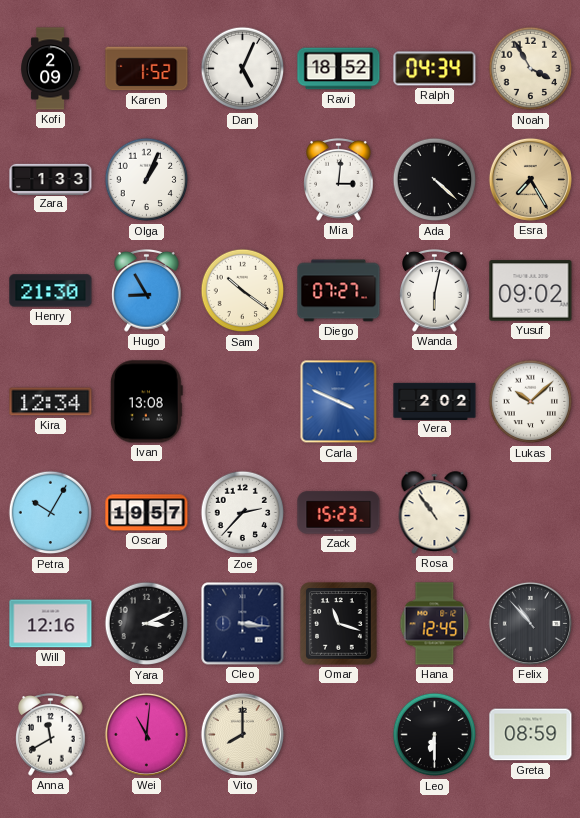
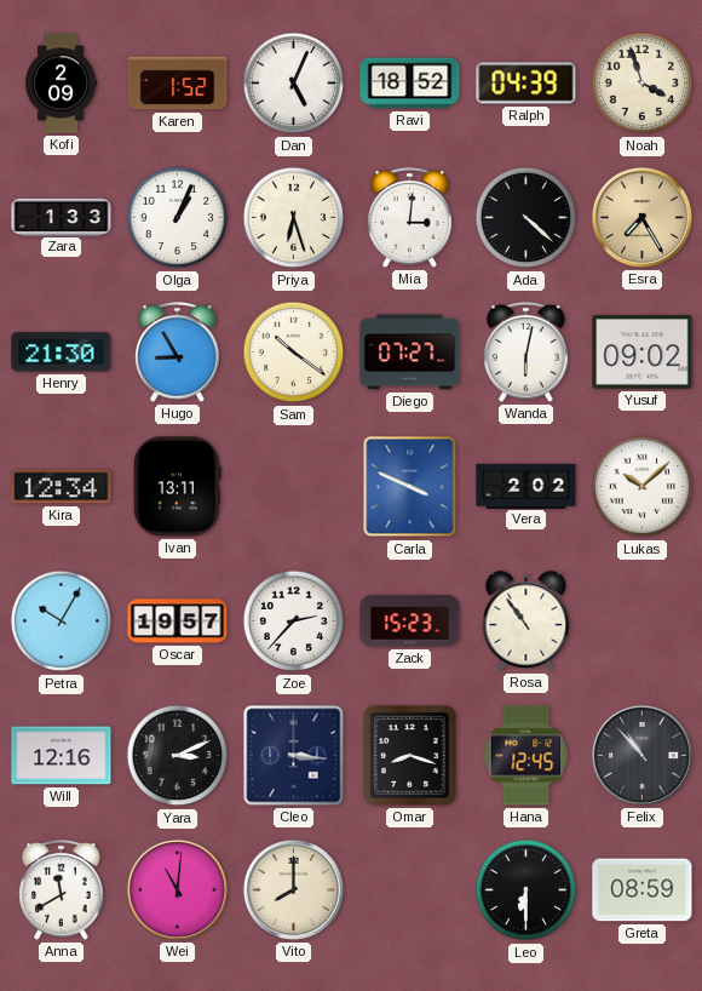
Ralph: 04:34 -> 04:39 (526, 84)
Noah: 3:55 -> 3:57 (643, 84)
Priya: none -> 6:27 (294, 218)
Ivan: 13:08 -> 13:11 (177, 487)
Omar: 11:18 -> 8:18 (410, 756)
